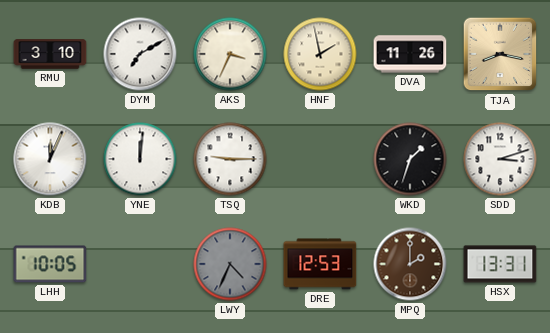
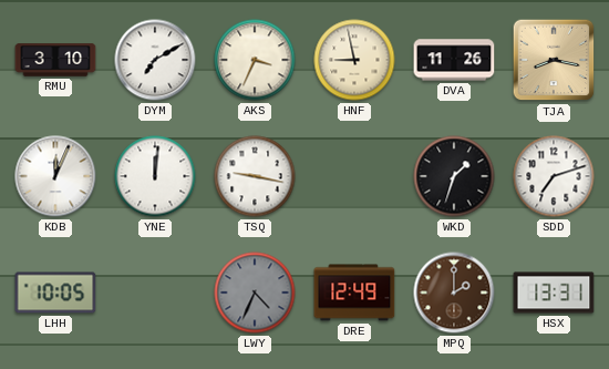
HNF: 1:58 -> 8:58 (354, 60)
TSQ: 9:15 -> 9:17 (255, 176)
SDD: 3:12 -> 7:12 (554, 176)
DRE: 12:53 -> 12:49 (354, 293)
